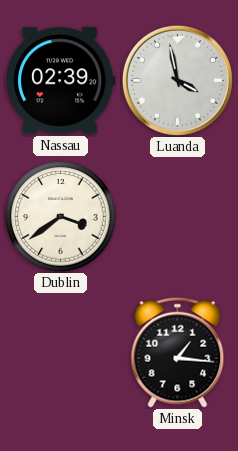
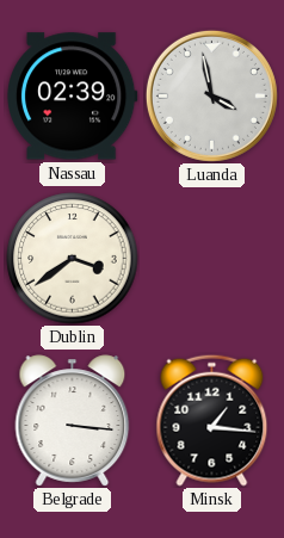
Belgrade: none -> 3:16 (73, 421)
